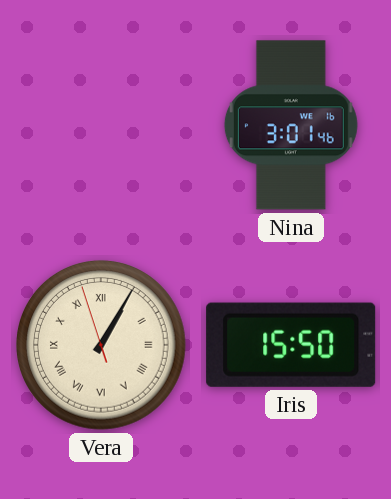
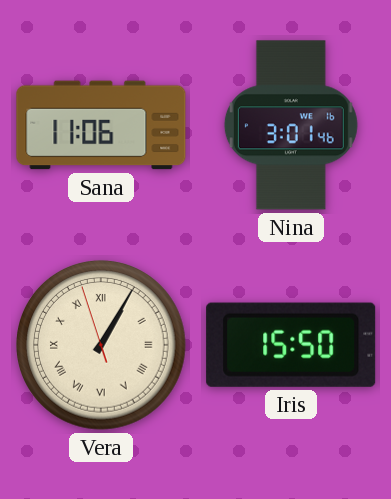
Sana: none -> 11:06 (101, 125)
